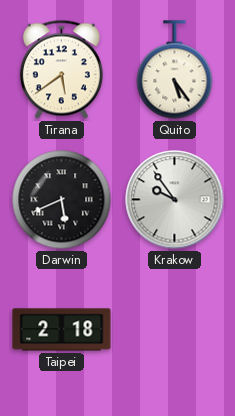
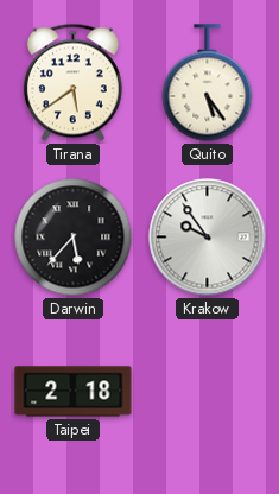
Darwin: 5:41 -> 5:37 (74, 237)
